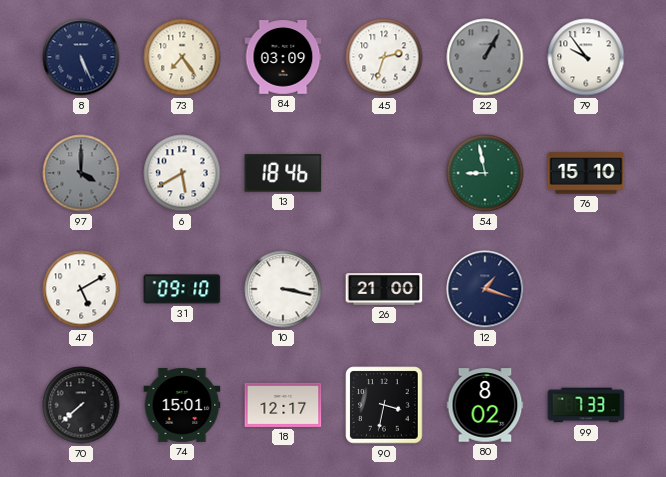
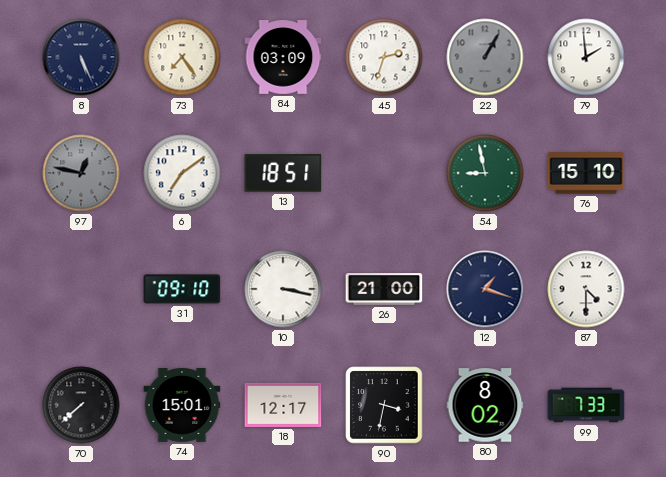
79: 9:54 -> 1:59 (586, 57)
97: 4:00 -> 12:47 (81, 173)
6: 5:40 -> 7:09 (182, 173)
13: 18:46 -> 18:51 (283, 173)
47: 5:10 -> none (81, 289)
87: none -> 4:30 (586, 289)
